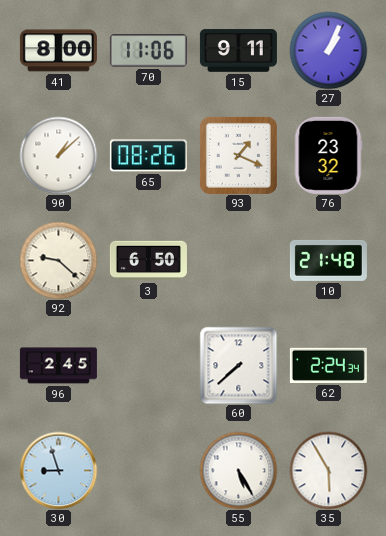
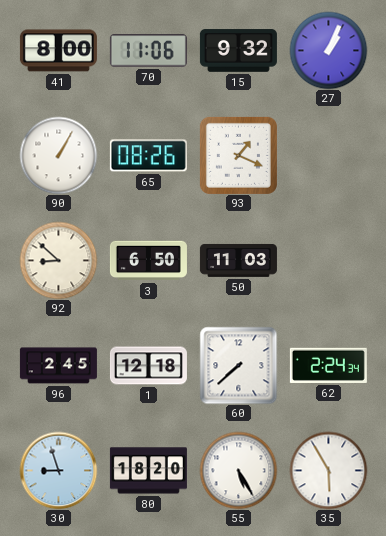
15: 9:11 -> 9:32 (238, 51)
90: 1:08 -> 1:05 (58, 155)
76: 23:32 -> none (328, 155)
92: 9:22 -> 8:52 (58, 260)
50: none -> 11:03 (238, 260)
10: 21:48 -> none (328, 260)
1: none -> 12:18 (148, 366)
80: none -> 18:20 (148, 471)
